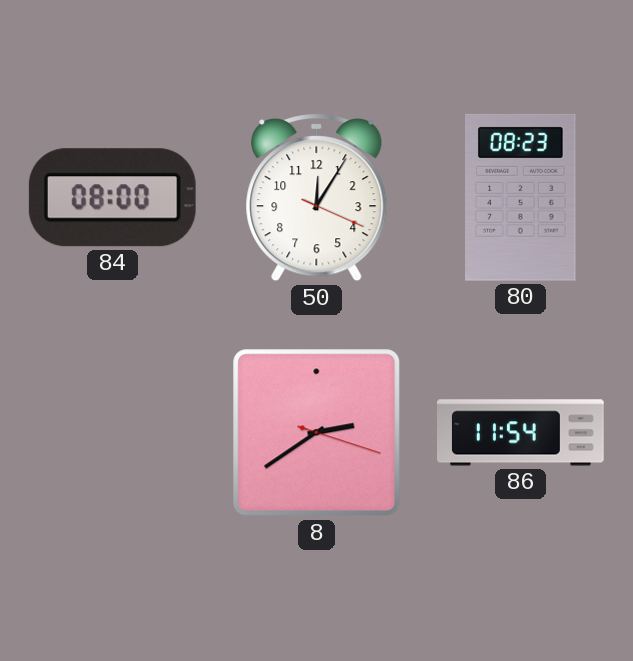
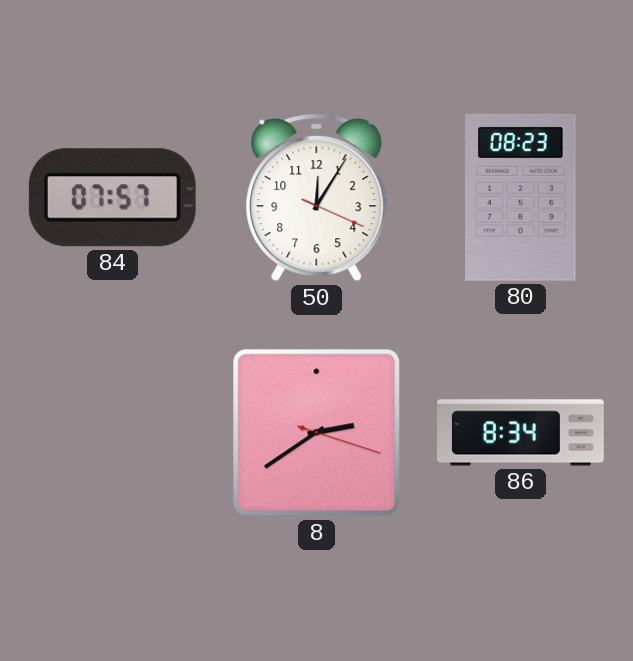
84: 08:00 -> 07:57 (112, 198)
86: 11:54 -> 8:34 (521, 433)
